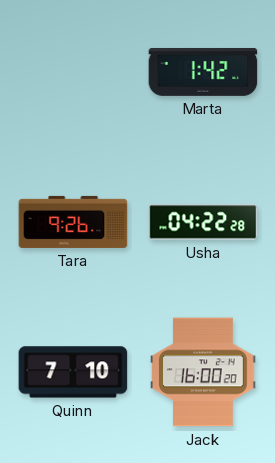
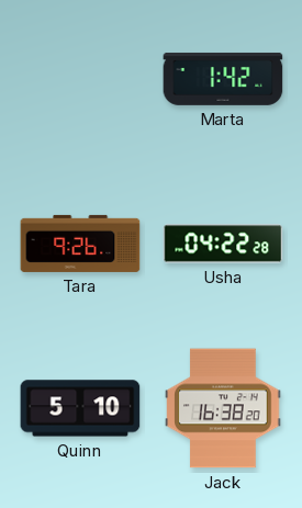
Quinn: 7:10 -> 5:10 (80, 408)
Jack: 16:00 -> 16:38 (223, 408)
